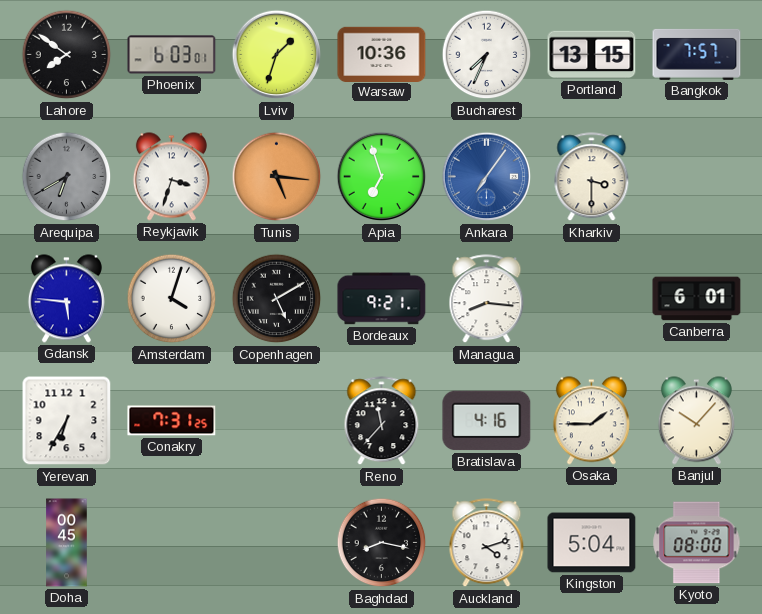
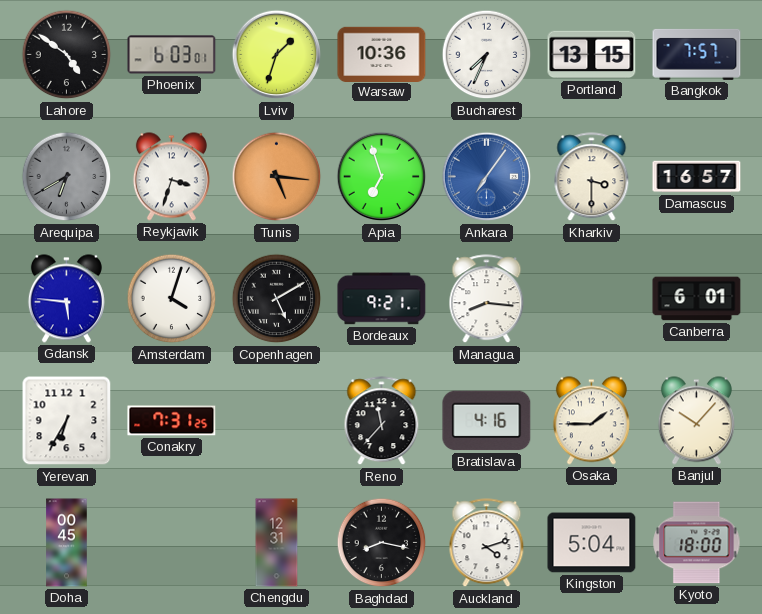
Lahore: 7:51 -> 4:51 (67, 55)
Damascus: none -> 16:57 (697, 177)
Chengdu: none -> 12:31 (277, 543)
Kyoto: 08:00 -> 18:00 (697, 543)
